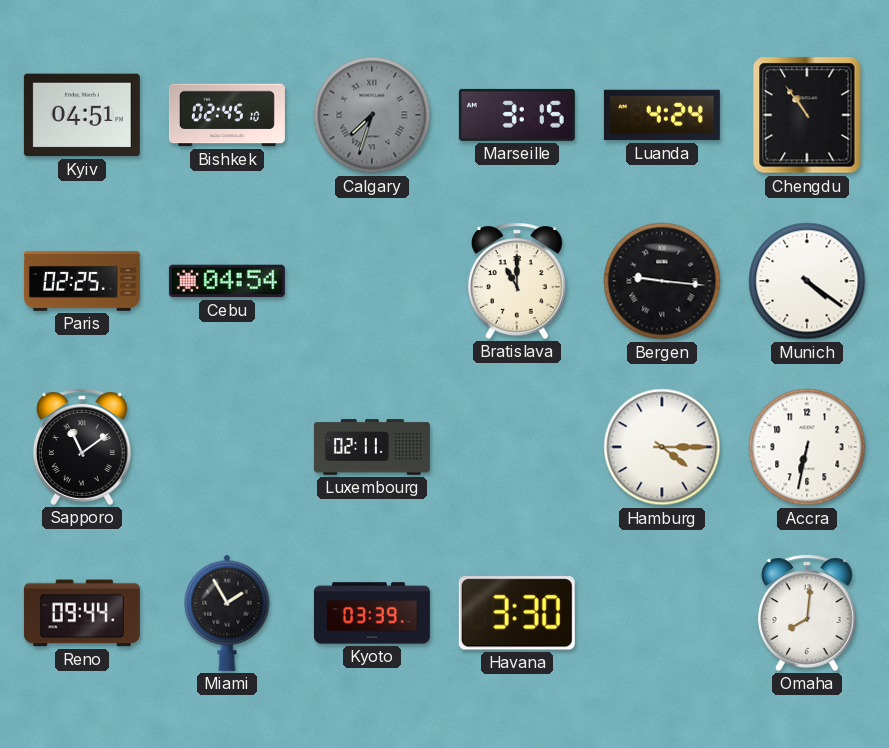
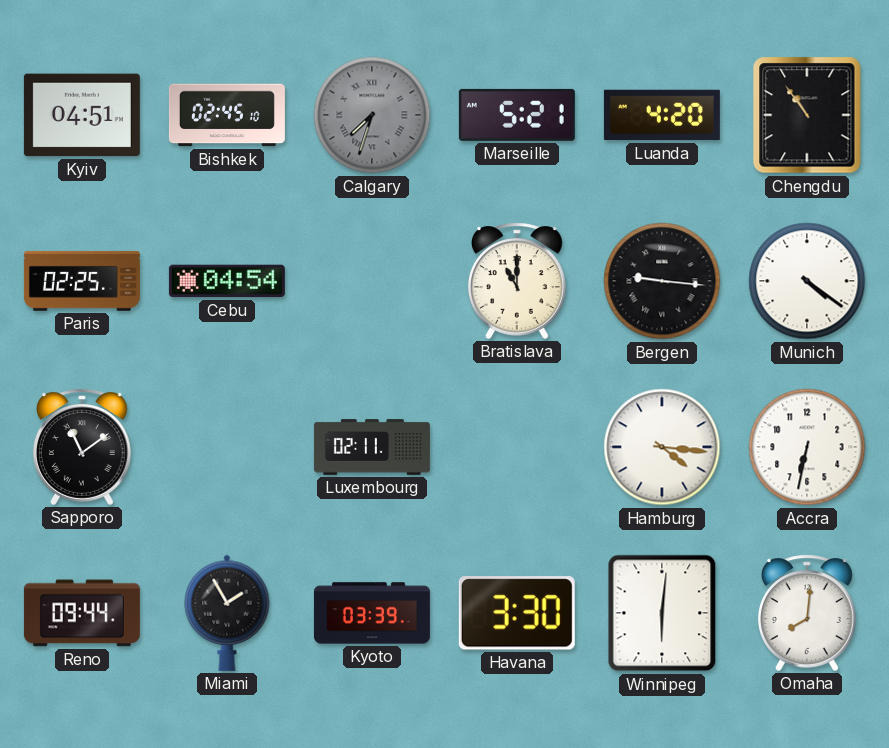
Marseille: 3:15 -> 5:21 (517, 115)
Luanda: 4:24 -> 4:20 (662, 115)
Hamburg: 4:15 -> 4:16 (662, 447)
Winnipeg: none -> 6:01 (662, 613)
